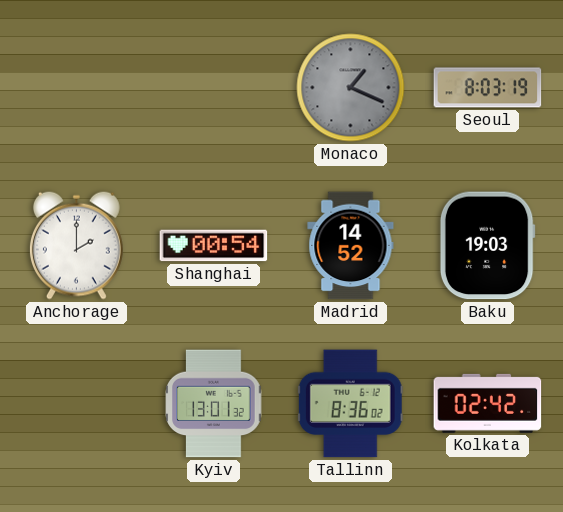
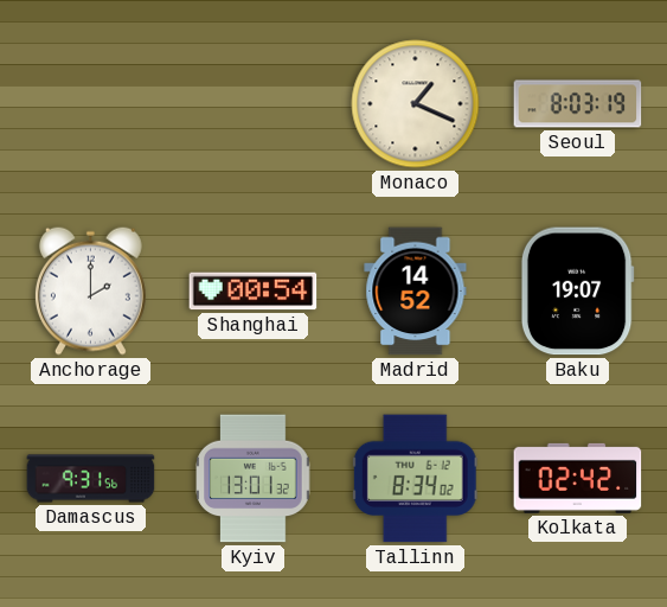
Monaco dial: grey -> cream (416, 104)
Baku: 19:03 -> 19:07 (577, 292)
Damascus: none -> 9:31 (91, 479)
Tallinn: 8:36 -> 8:34 (415, 479)
